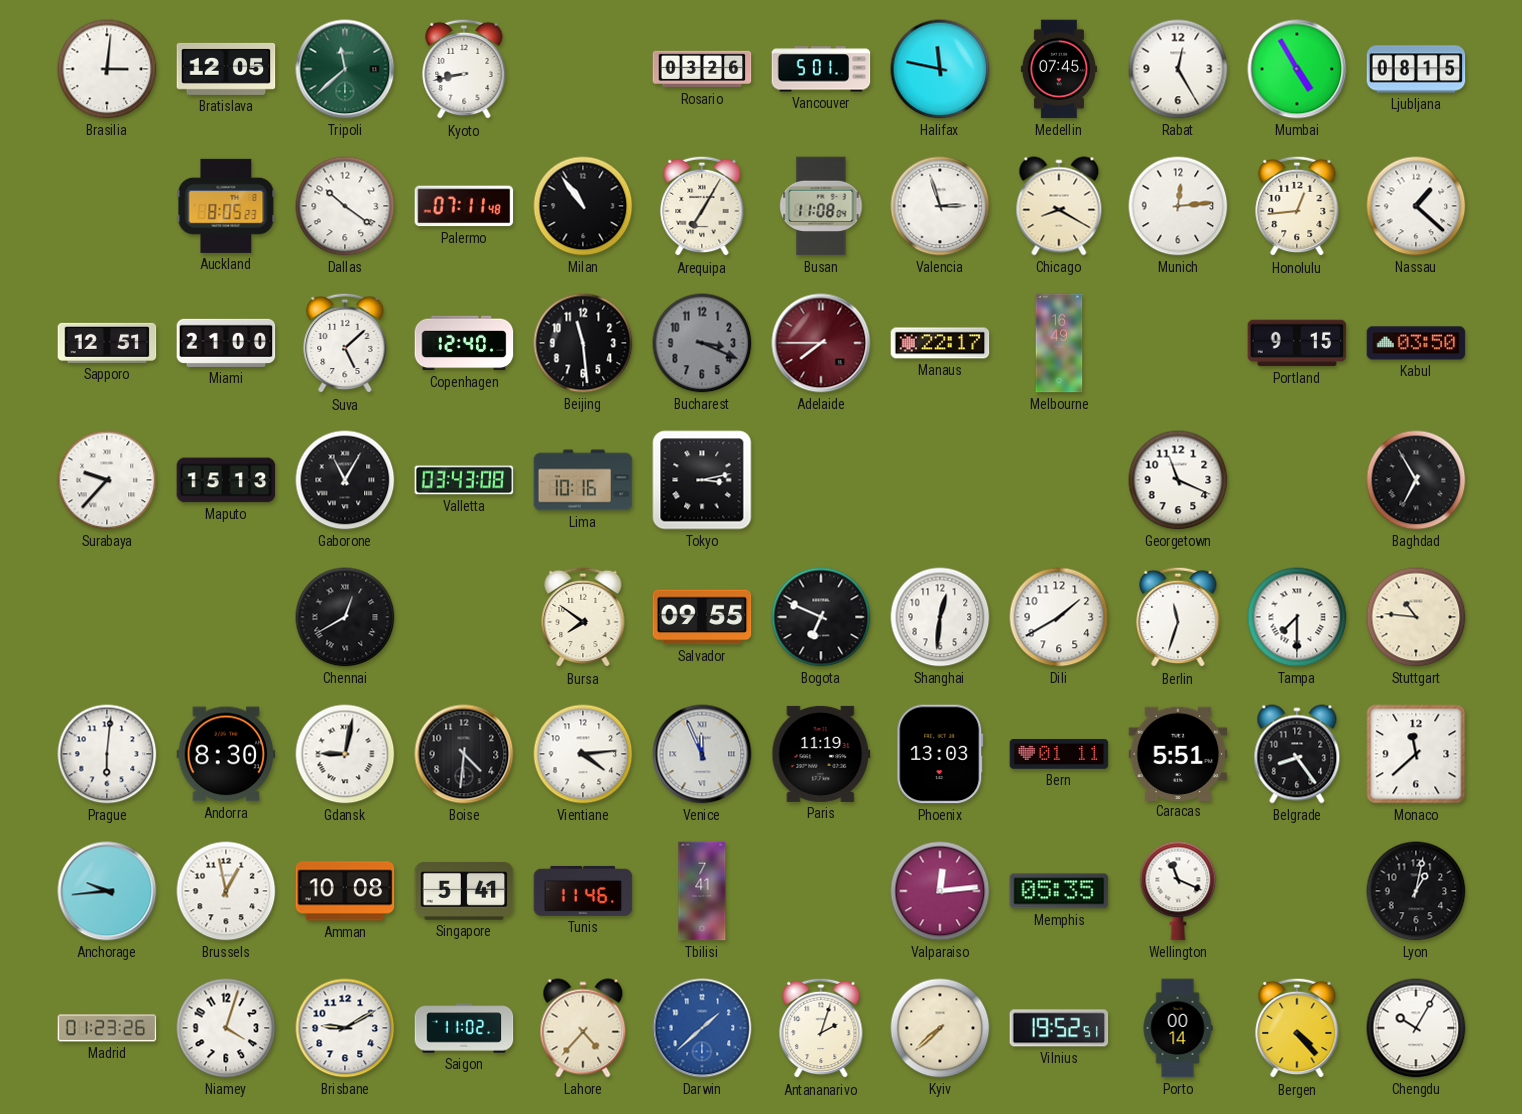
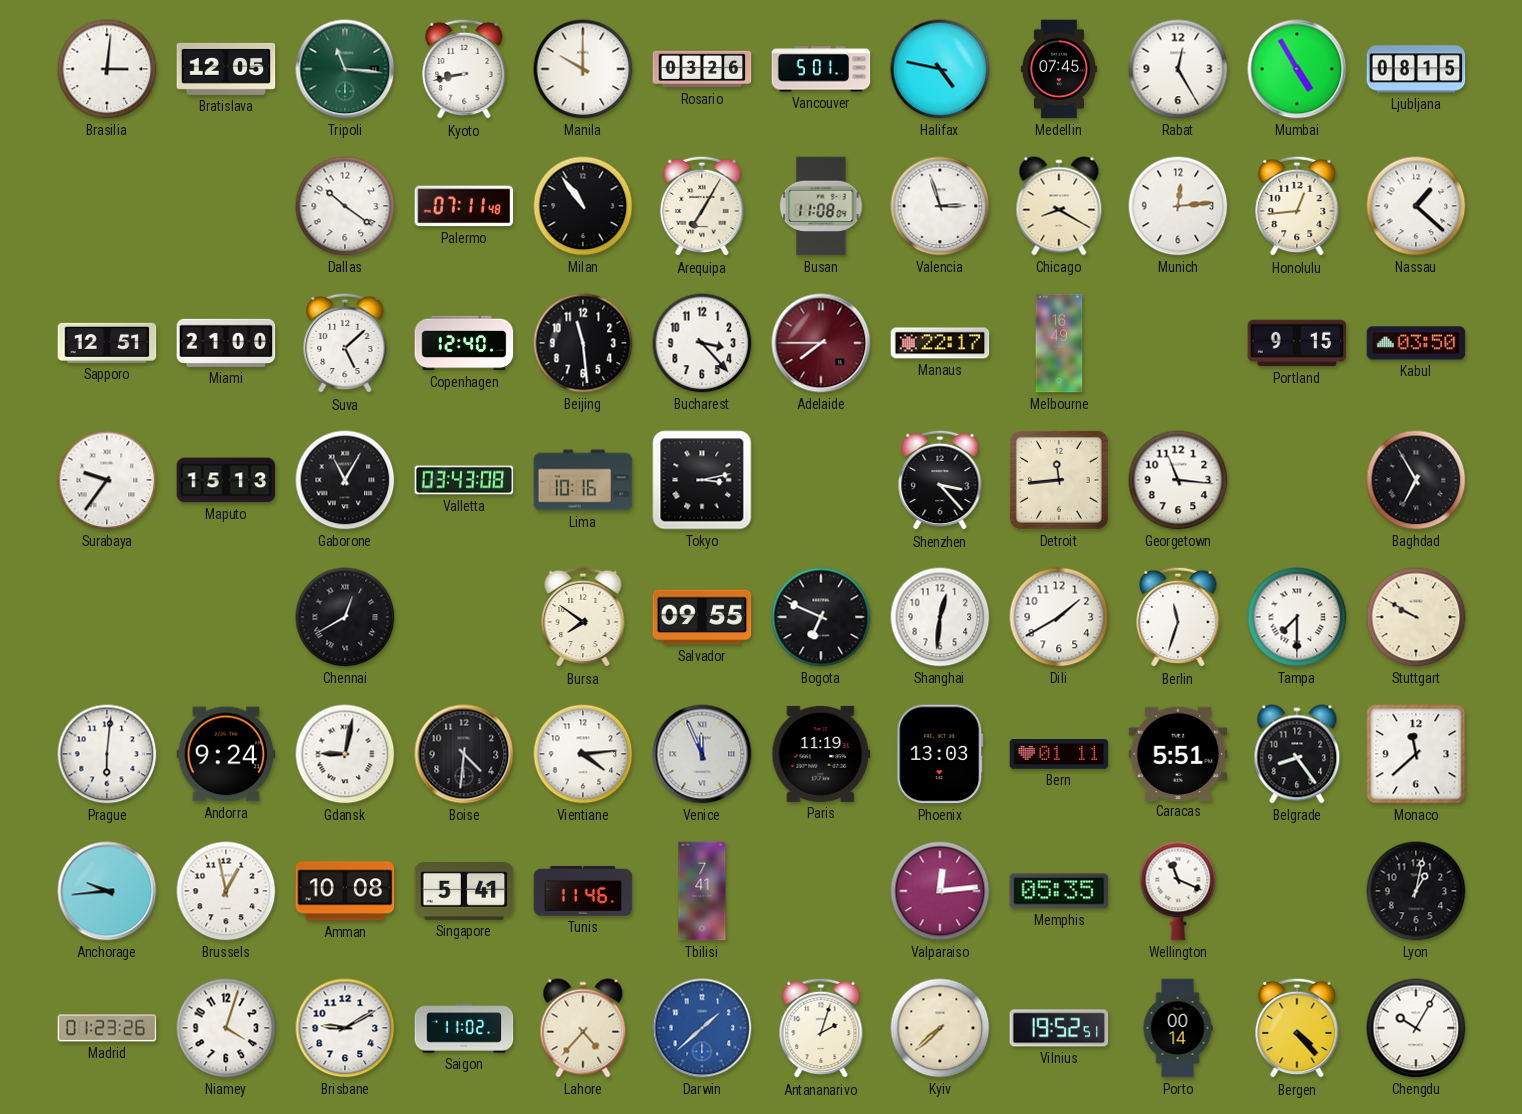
Tripoli: 11:38 -> 11:16 (345, 69)
Manila: none -> 10:00 (583, 69)
Halifax: 11:47 -> 4:47 (940, 69)
Auckland: 8:05 -> none (226, 206)
Bucharest: 3:19 -> 3:23 (702, 343)
Bucharest dial: grey -> white (702, 343)
Surabaya: 9:37 -> 9:36 (107, 480)
Shenzhen: none -> 3:23 (940, 480)
Detroit: none -> 11:44 (1059, 480)
Georgetown: 11:19 -> 11:16 (1178, 480)
Stuttgart: 10:46 -> 9:50 (1416, 617)
Andorra: 8:30 -> 9:24 (226, 754)
